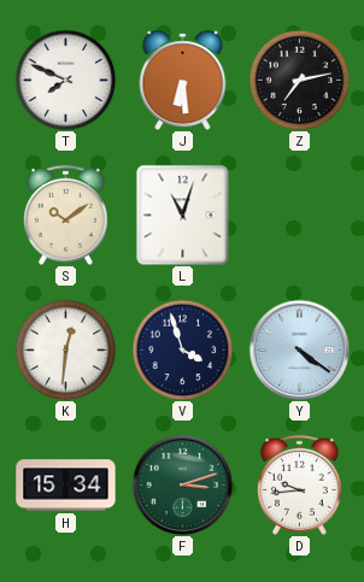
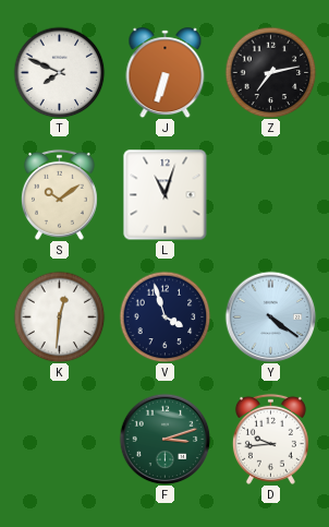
J: 6:29 -> 6:33 (166, 73)
H: 15:34 -> none (66, 486)
